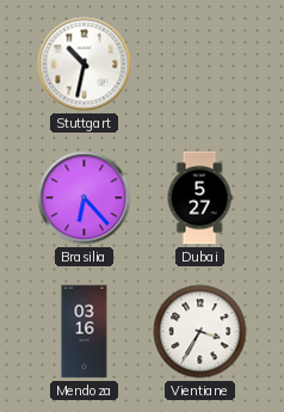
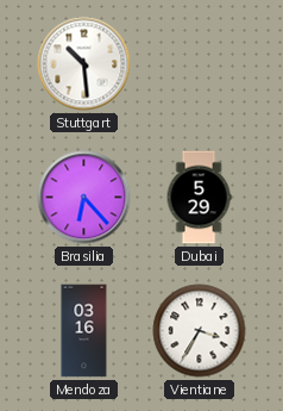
Stuttgart: 10:32 -> 10:29 (84, 64)
Dubai: 5:27 -> 5:29 (199, 198)
